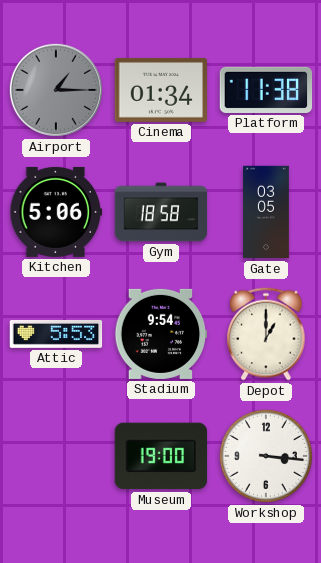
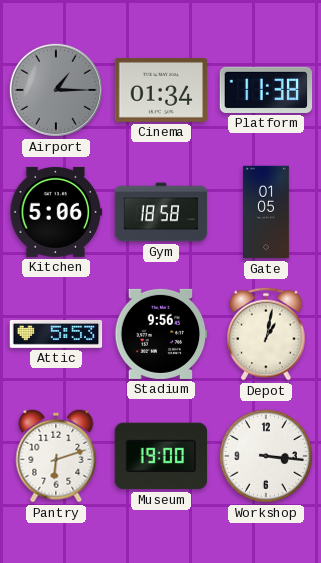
Gate: 03:05 -> 01:05 (267, 212)
Stadium: 9:54 -> 9:56 (161, 334)
Depot: 1:00 -> 1:02 (266, 334)
Pantry: none -> 6:12 (56, 456)
